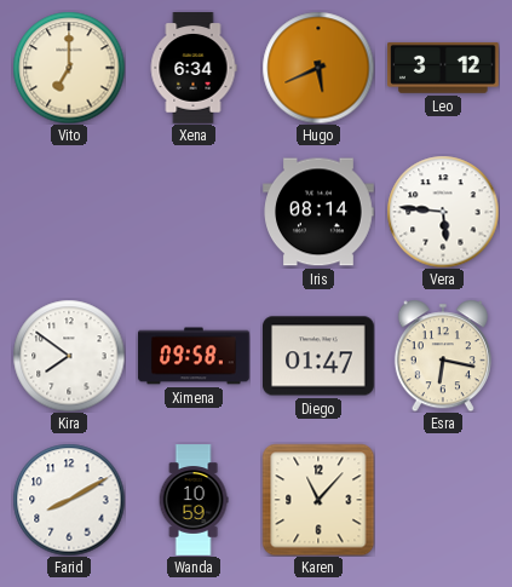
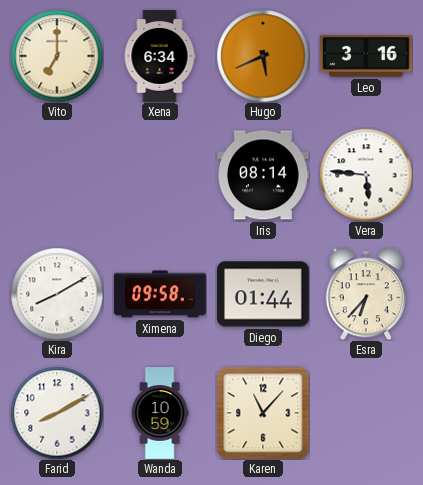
Leo: 3:12 -> 3:16 (367, 56)
Kira: 7:51 -> 8:10 (57, 294)
Diego: 01:47 -> 01:44 (264, 294)
Esra: 6:17 -> 6:37 (366, 294)
